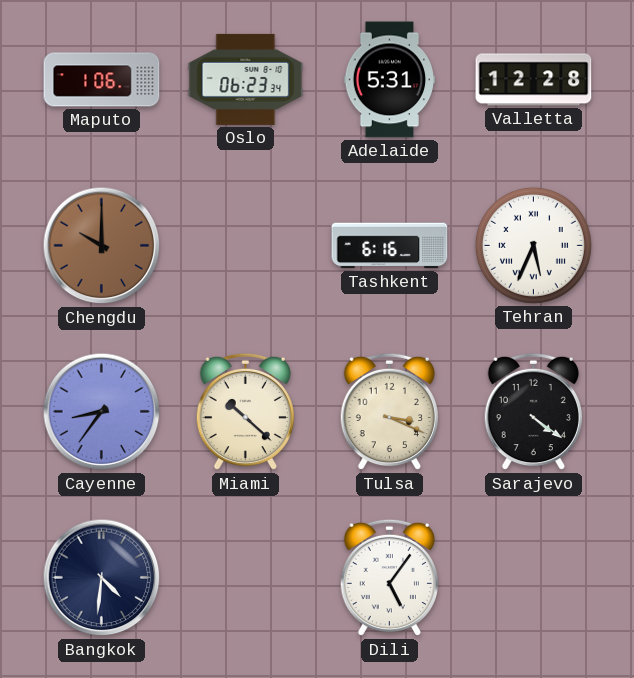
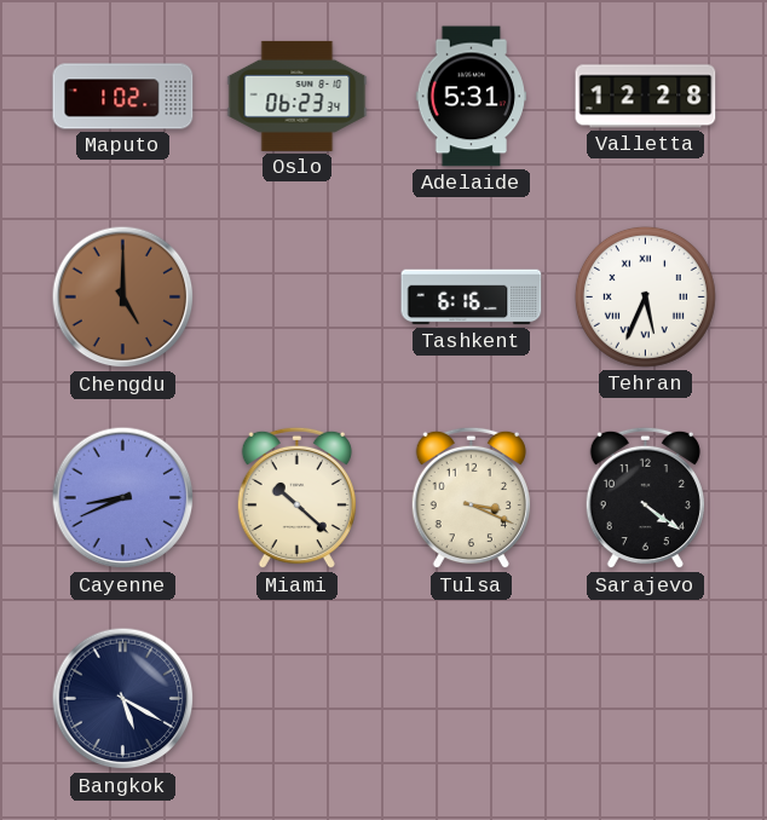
Maputo: 1:06 -> 1:02 (123, 97)
Chengdu: 10:00 -> 5:00 (123, 298)
Cayenne: 8:36 -> 8:41 (123, 498)
Bangkok: 4:31 -> 5:20 (123, 699)
Dili: 5:06 -> none (389, 578)
